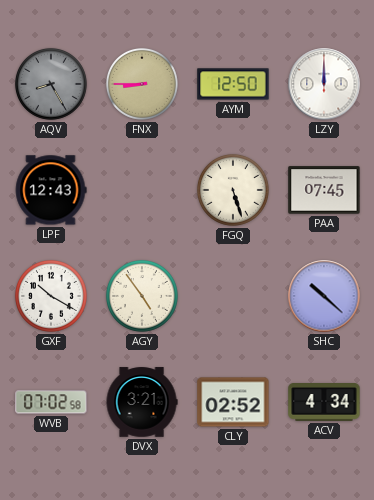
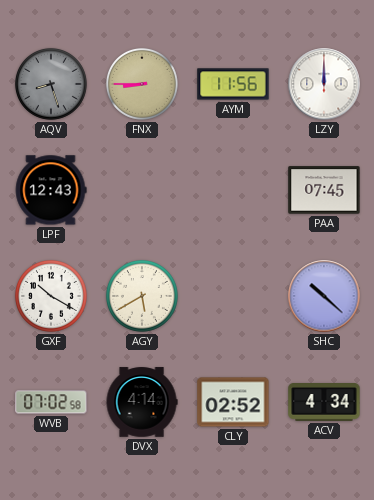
AQV: 8:25 -> 8:27 (51, 84)
AYM: 12:50 -> 11:56 (233, 84)
FGQ: 5:27 -> none (233, 190)
AGY: 4:54 -> 5:40 (142, 296)
DVX: 3:21 -> 4:14 (142, 402)
